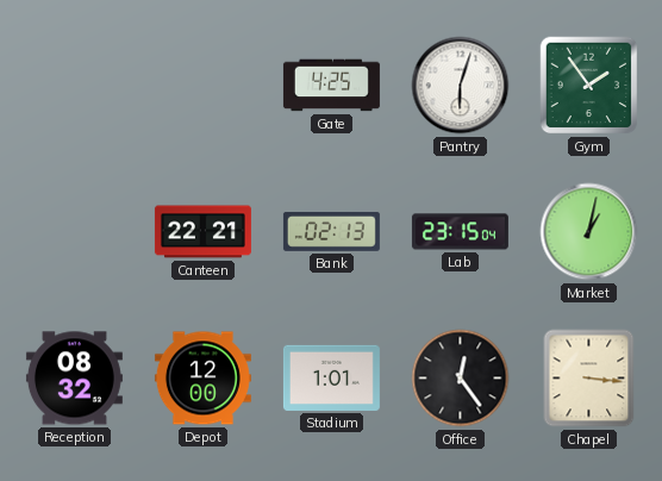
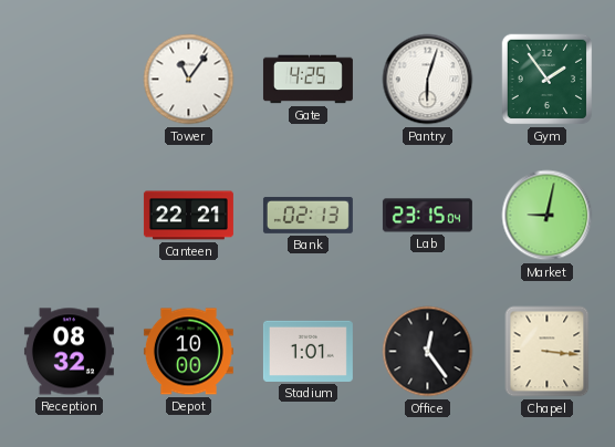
Tower: none -> 11:06 (189, 80)
Market: 1:02 -> 9:02 (548, 216)
Depot: 12:00 -> 10:00 (188, 352)
